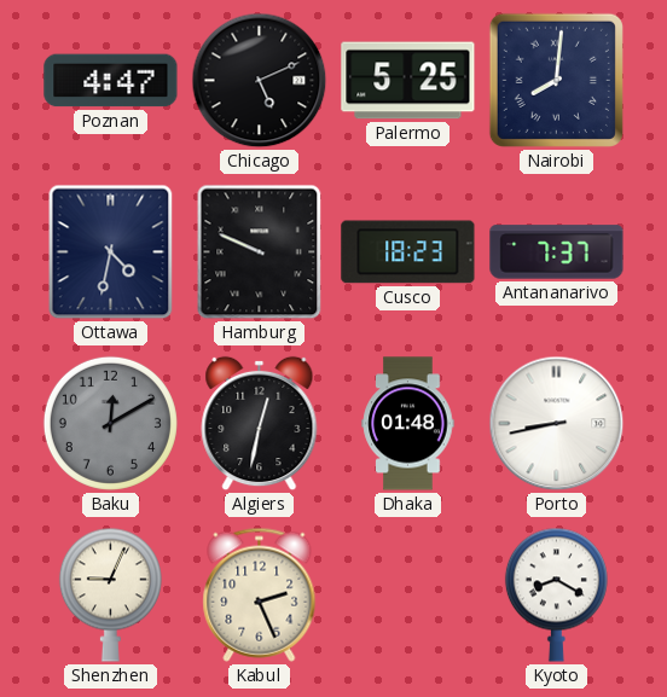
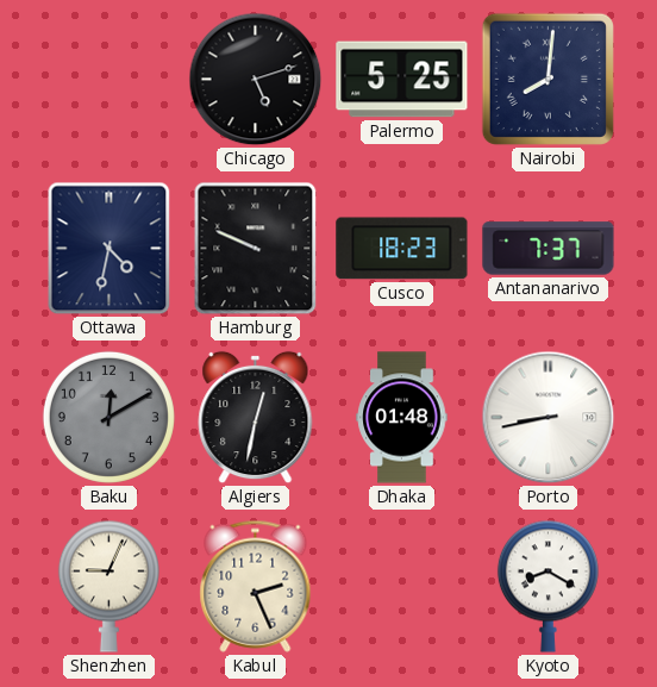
Poznan: 4:47 -> none (111, 81)
Chicago: 5:11 -> 5:12 (256, 80)
